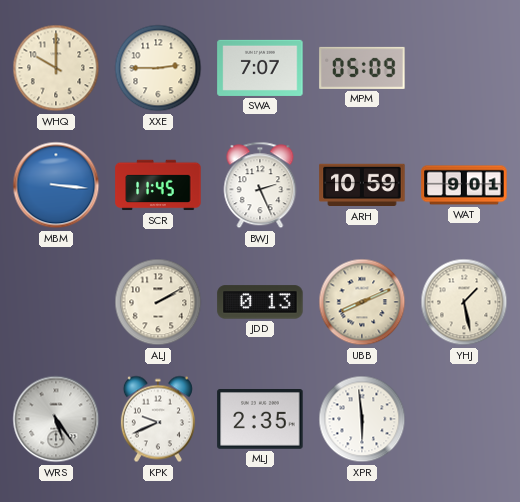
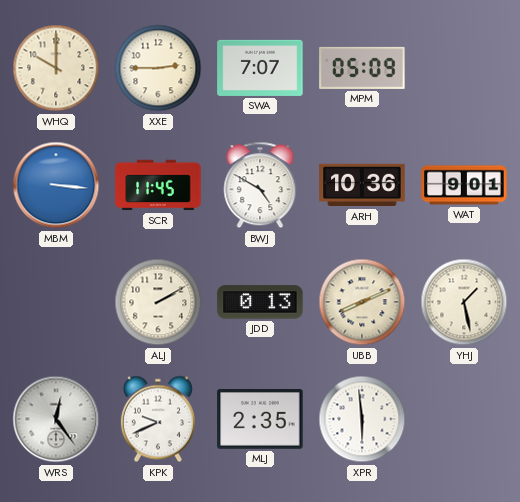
BWJ: 2:26 -> 4:50 (260, 185)
ARH: 10:59 -> 10:36 (362, 185)
WRS: 5:24 -> 12:24 (56, 419)
